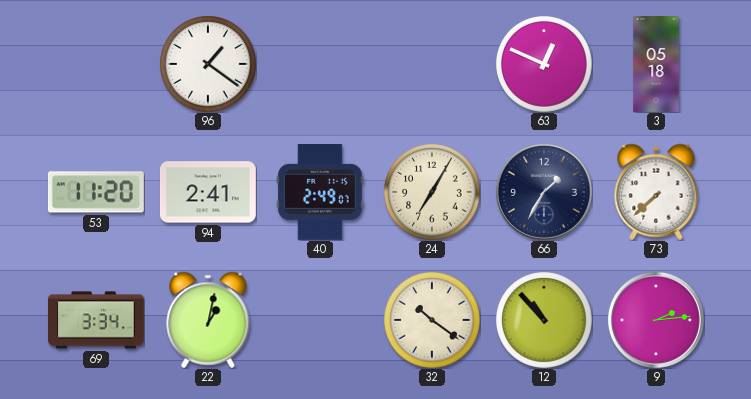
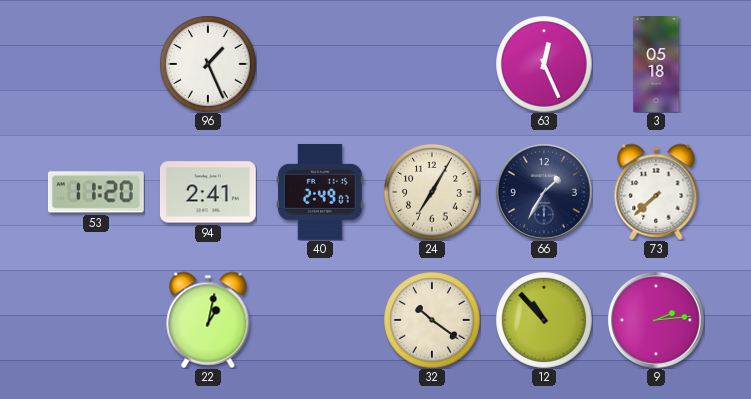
96: 1:21 -> 1:26 (208, 64)
63: 12:49 -> 12:26 (544, 64)
69: 3:34 -> none (97, 320)
